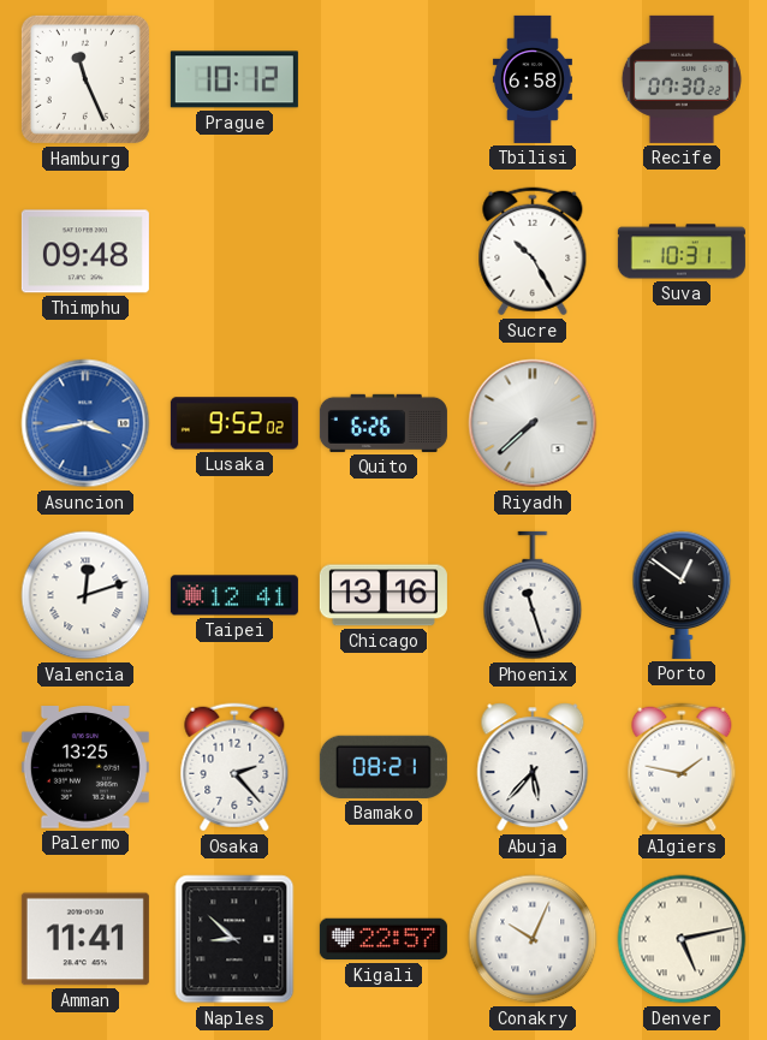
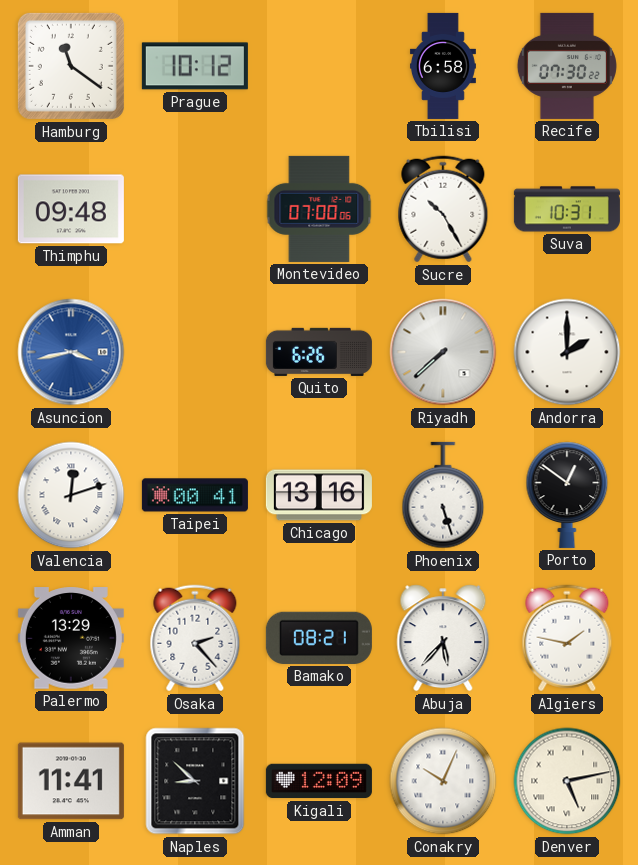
Hamburg: 11:26 -> 11:21 (71, 66)
Montevideo: none -> 07:00 (319, 209)
Lusaka: 9:52 -> none (234, 423)
Andorra: none -> 2:00 (567, 352)
Taipei: 12:41 -> 00:41 (195, 495)
Phoenix: 11:27 -> 5:27 (443, 495)
Palermo: 13:25 -> 13:29 (71, 638)
Kigali: 22:57 -> 12:09 (319, 781)
